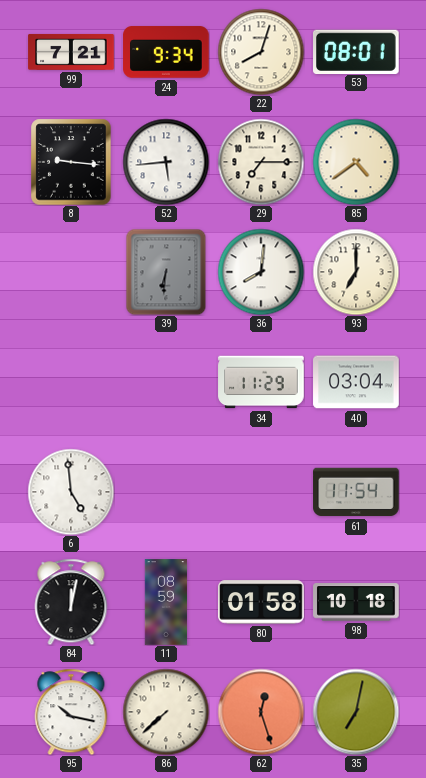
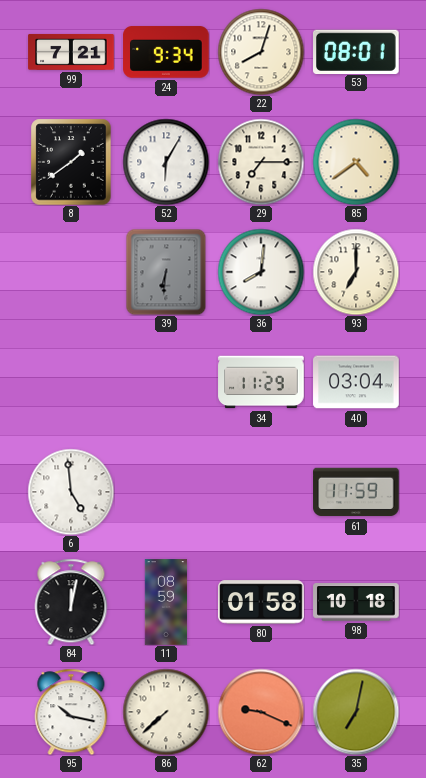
8: 9:16 -> 1:39 (71, 162)
52: 5:44 -> 6:05 (166, 162)
61: 11:54 -> 11:59 (356, 492)
62: 12:27 -> 9:19 (261, 712)
